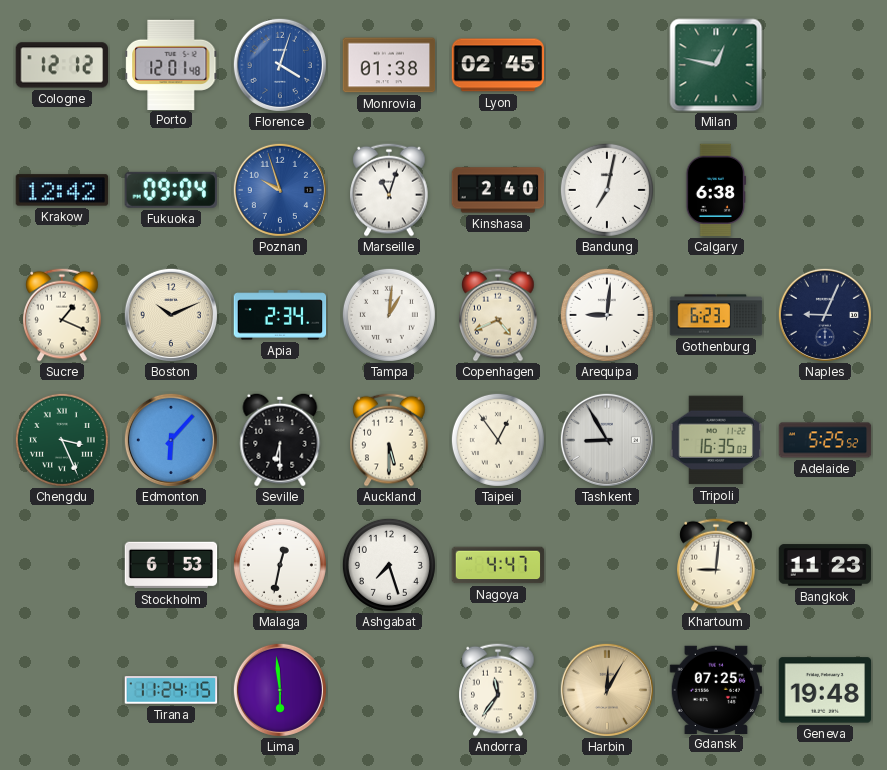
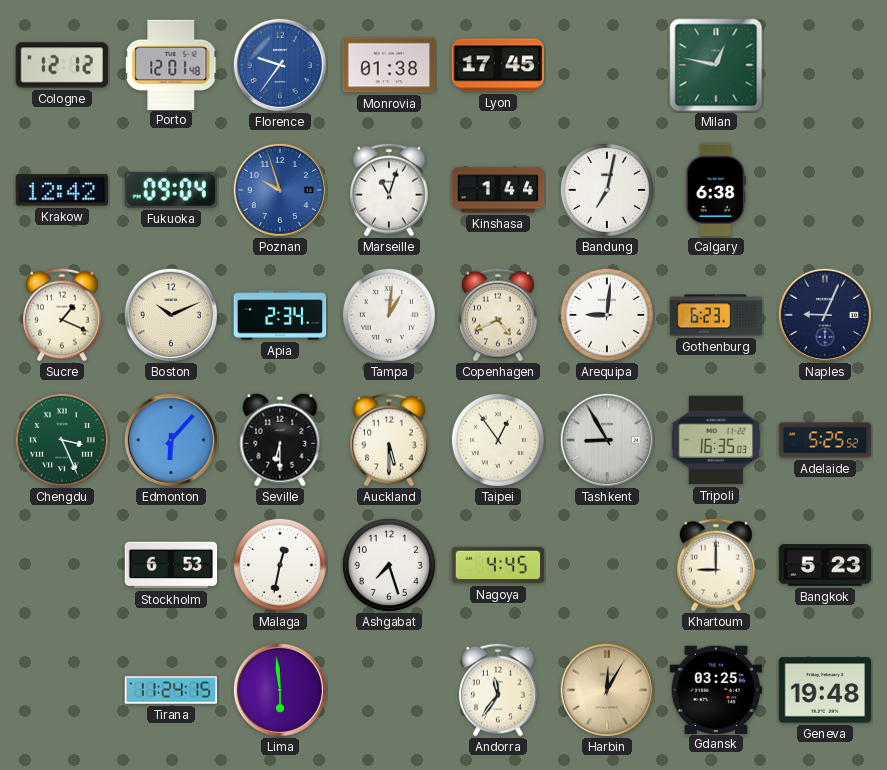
Florence: 4:03 -> 9:36 (280, 65)
Lyon: 02:45 -> 17:45 (498, 65)
Kinshasa: 2:40 -> 1:44 (498, 190)
Nagoya: 4:47 -> 4:45 (498, 565)
Khartoum: 9:01 -> 9:00 (716, 565)
Bangkok: 11:23 -> 5:23 (825, 565)
Gdansk: 07:25 -> 03:25 (716, 689)
